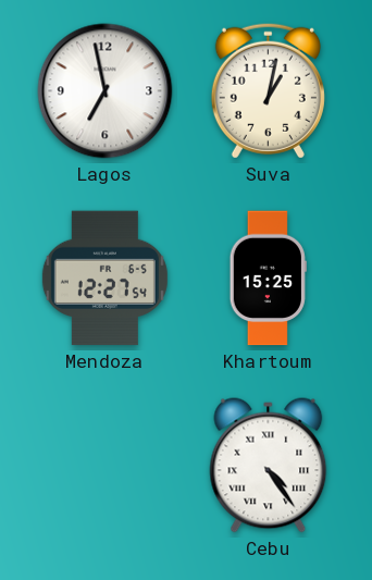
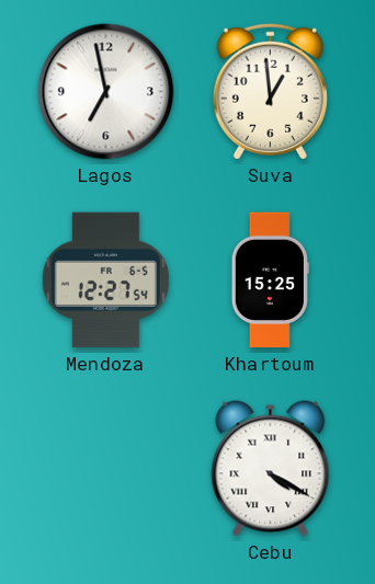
Suva: 1:02 -> 12:59 (270, 91)
Cebu: 4:24 -> 4:20 (271, 469)
